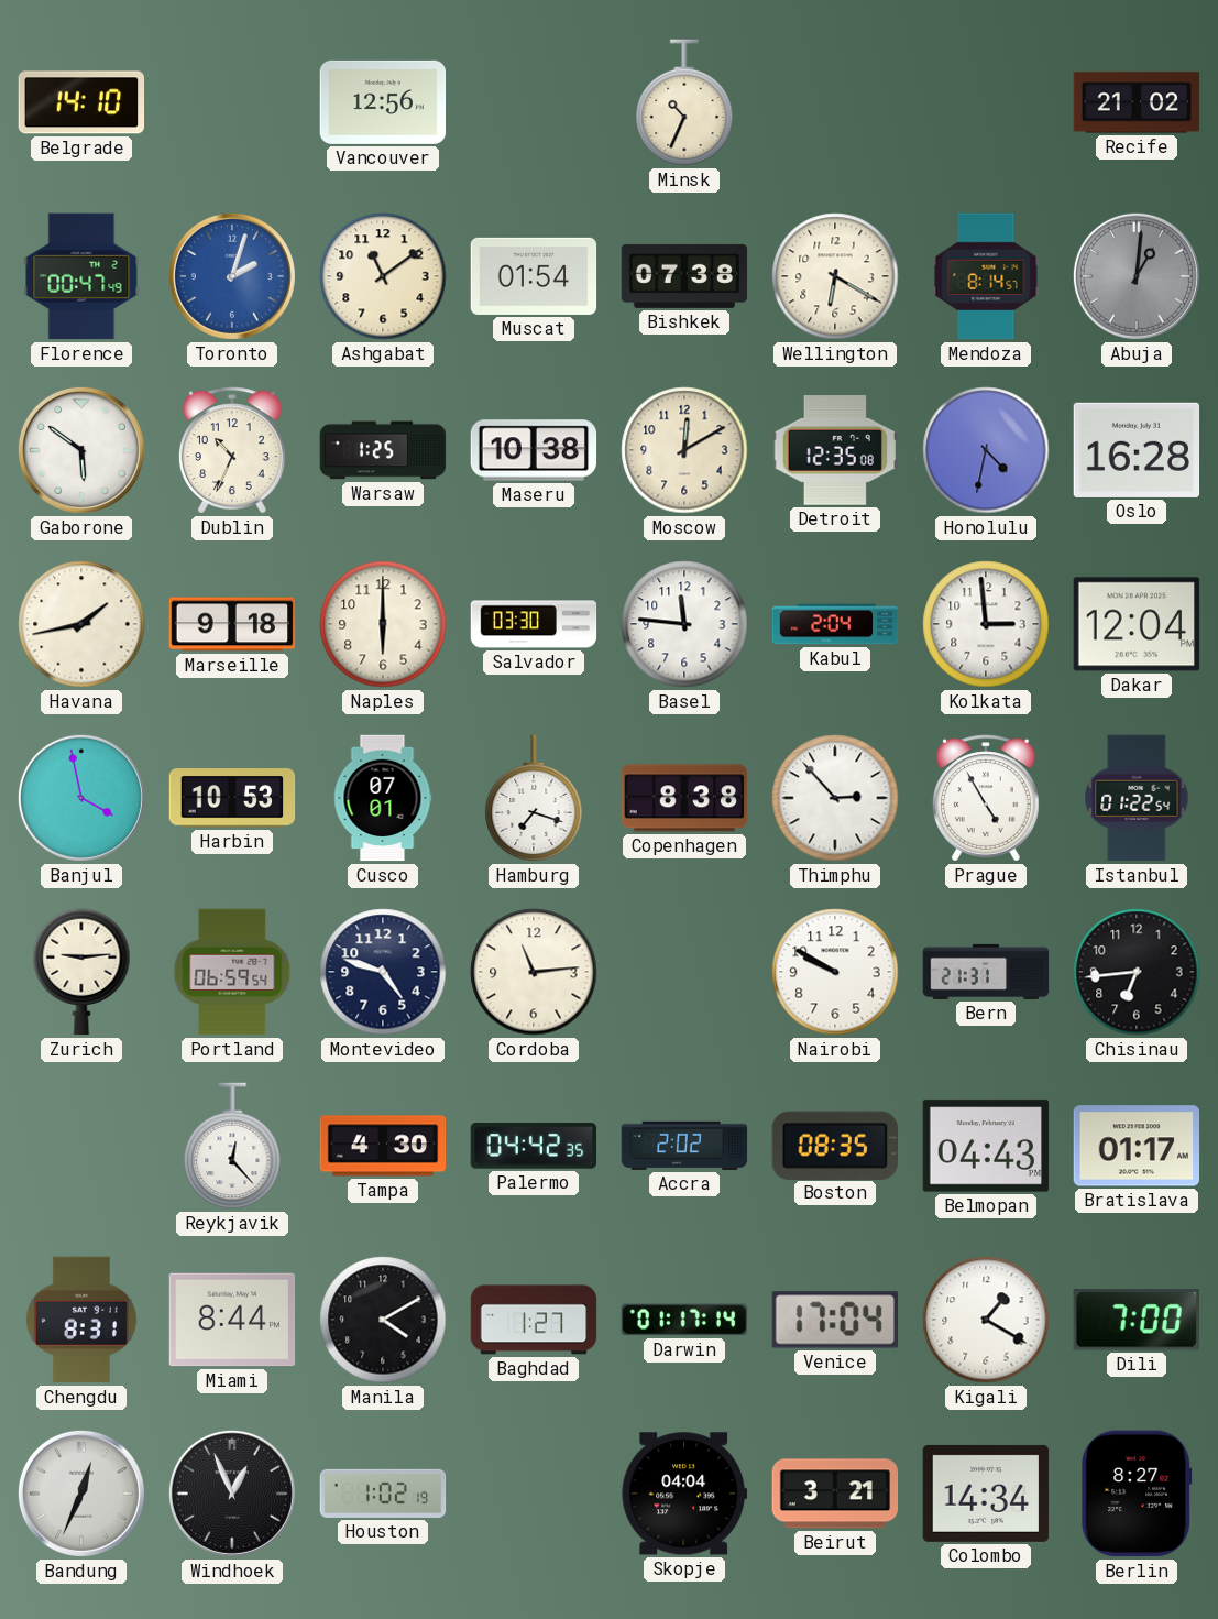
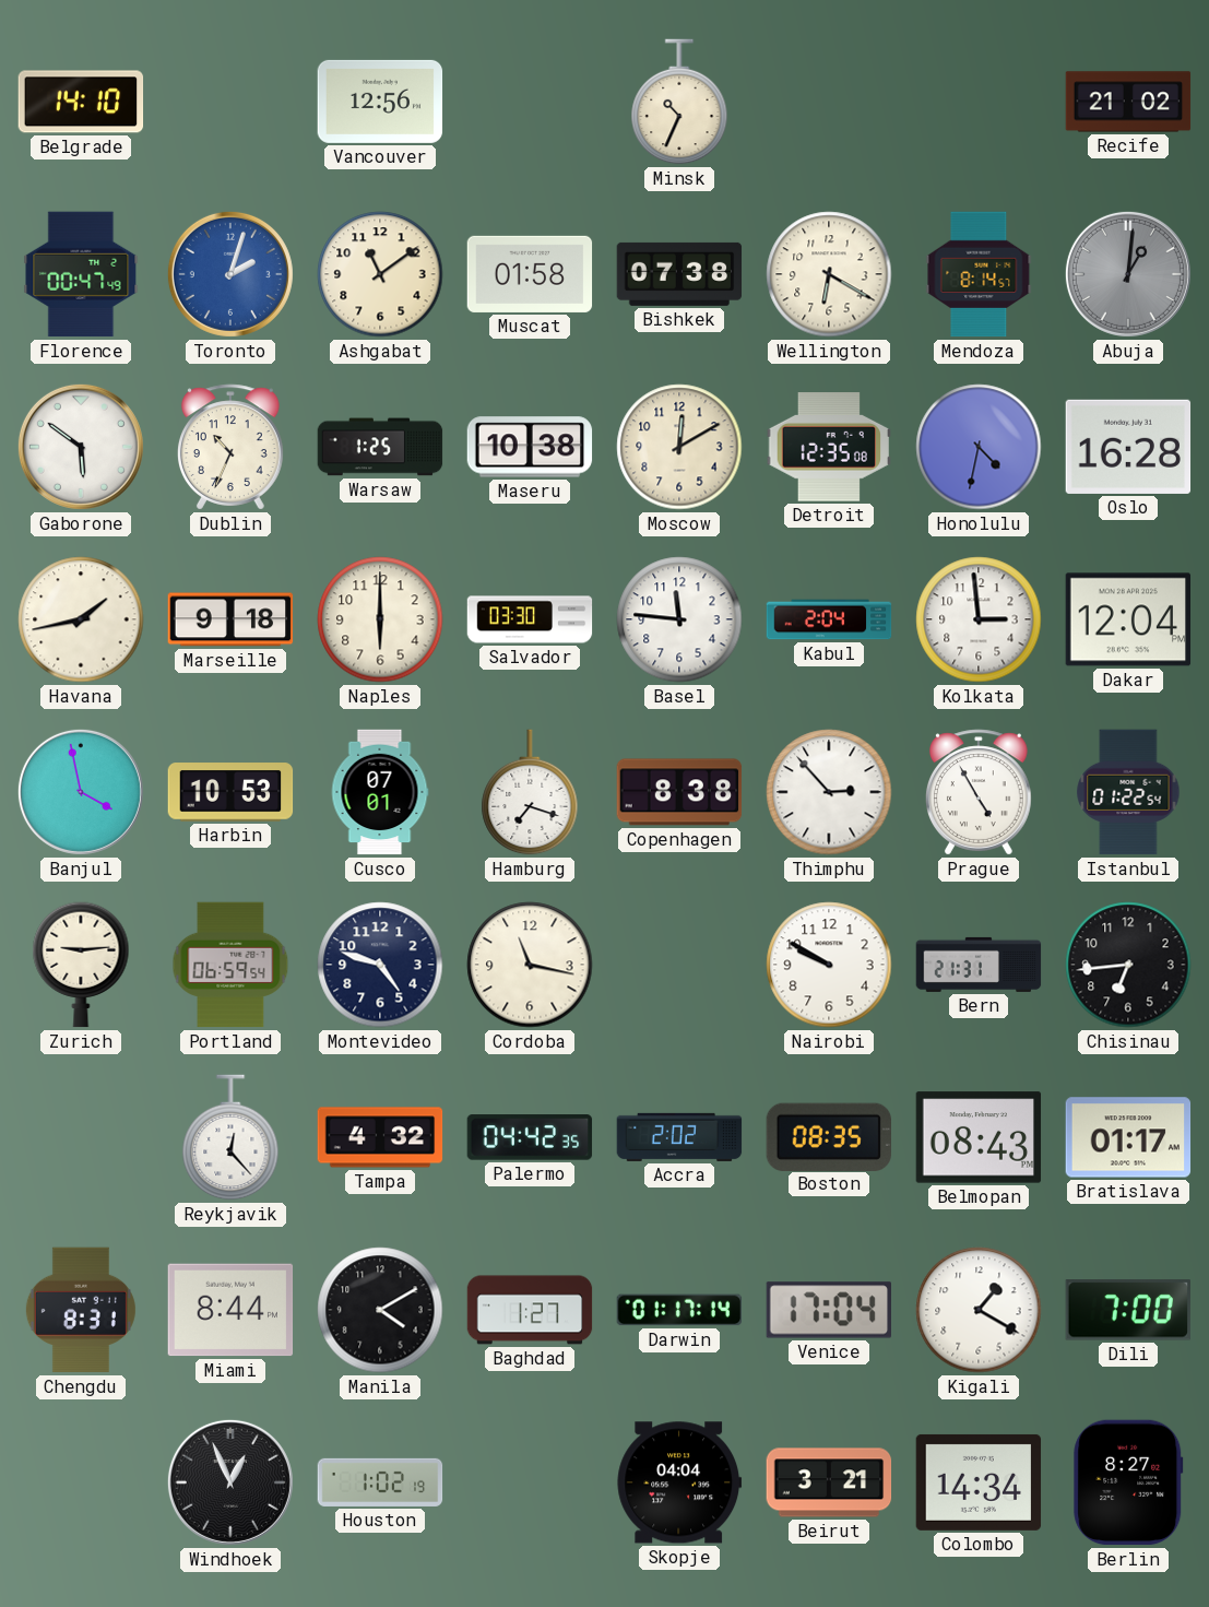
Muscat: 01:54 -> 01:58 (530, 274)
Cordoba: 11:14 -> 11:17 (530, 965)
Tampa: 4:30 -> 4:32 (380, 1137)
Belmopan: 04:43 -> 08:43 (979, 1137)
Bandung: 12:34 -> none (81, 1494)
